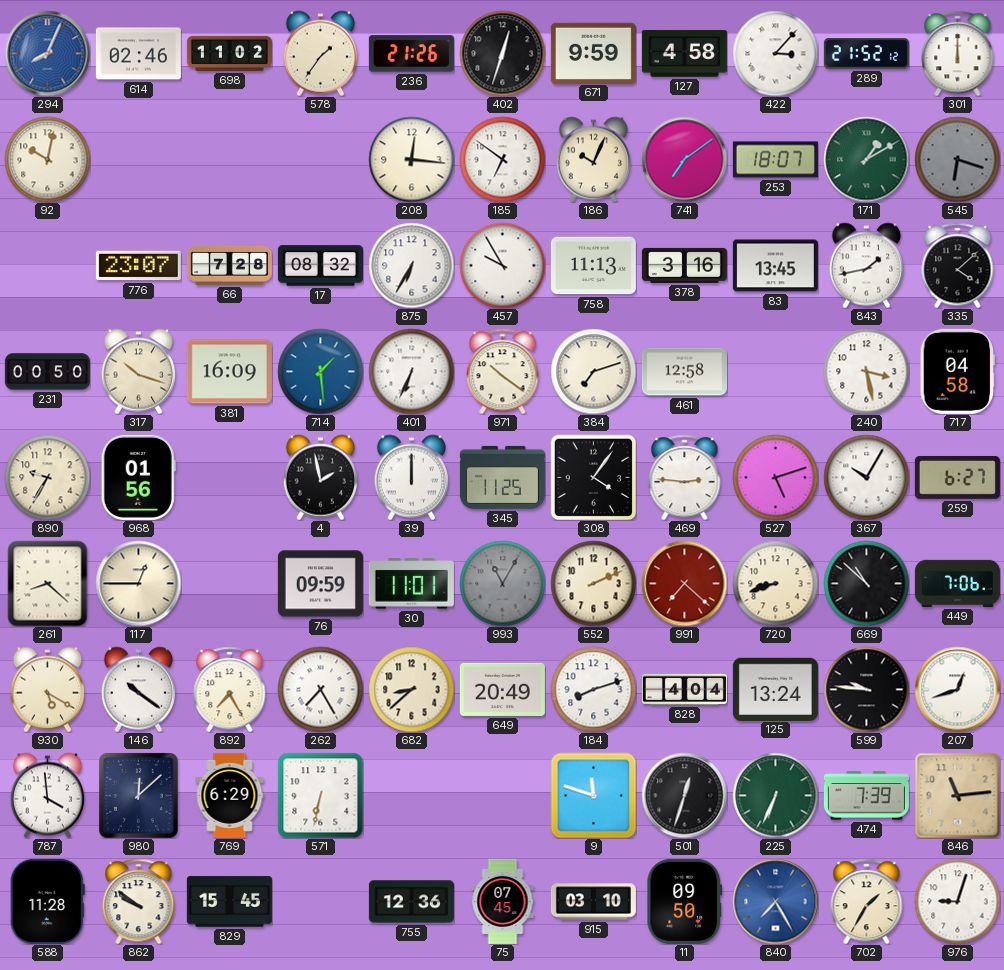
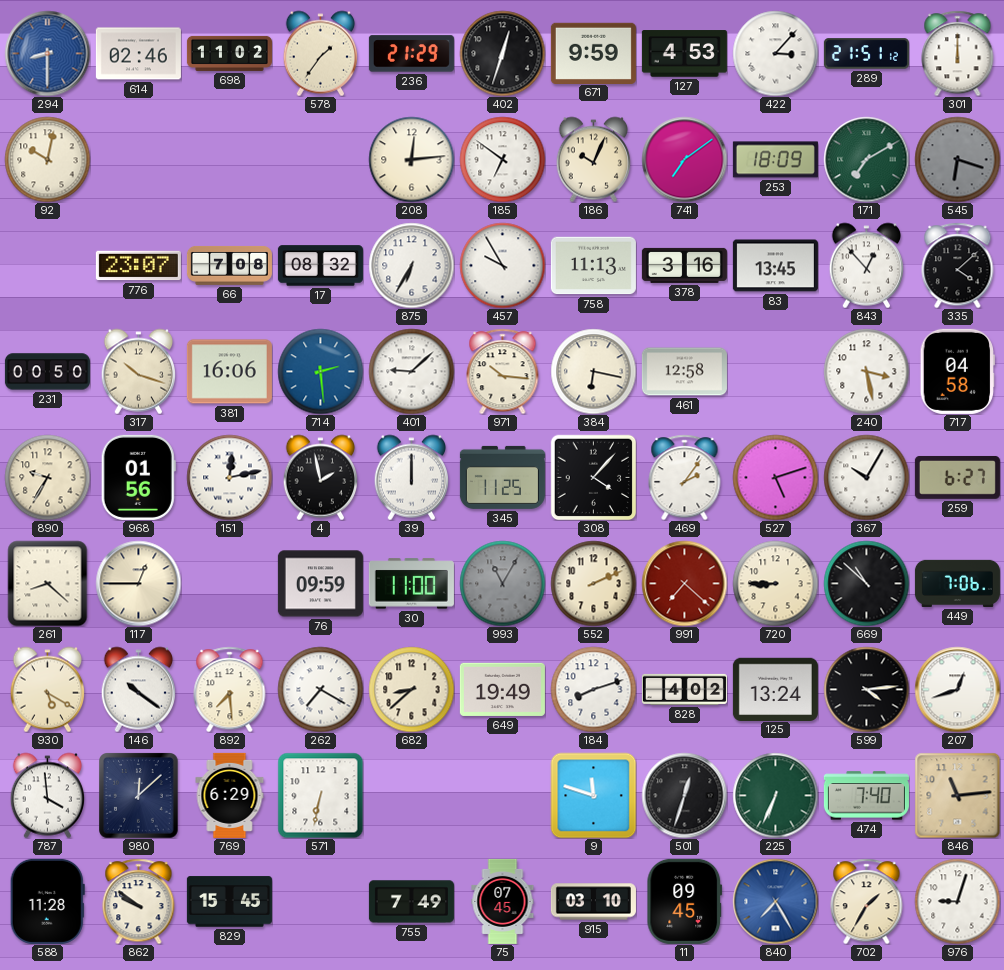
294: 8:04 -> 8:30 (47, 53)
236: 21:26 -> 21:29 (411, 54)
127: 4:58 -> 4:53 (684, 54)
289: 21:52 -> 21:51 (866, 54)
208: 12:16 -> 12:14 (411, 159)
253: 18:07 -> 18:09 (775, 160)
171: 1:10 -> 7:10 (866, 159)
66: 7:28 -> 7:08 (229, 265)
843: 1:43 -> 12:53 (867, 265)
381: 16:09 -> 16:06 (229, 372)
714: 1:29 -> 2:29 (320, 371)
401: 6:34 -> 9:08 (411, 371)
971: 10:21 -> 10:16 (503, 371)
384: 7:12 -> 6:17 (593, 371)
151: none -> 12:13 (229, 477)
308: 4:06 -> 4:07 (593, 477)
469: 2:46 -> 2:06 (685, 477)
30: 11:01 -> 11:00 (411, 584)
720: 8:42 -> 8:45 (775, 583)
892: 7:25 -> 7:29 (230, 689)
262: 7:25 -> 7:20 (320, 689)
649: 20:49 -> 19:49 (502, 689)
828: 4:04 -> 4:02 (684, 689)
599: 9:46 -> 4:14 (866, 689)
474: 7:39 -> 7:40 (866, 796)
755: 12:36 -> 7:49 (411, 902)
11: 09:50 -> 09:45 (685, 901)
